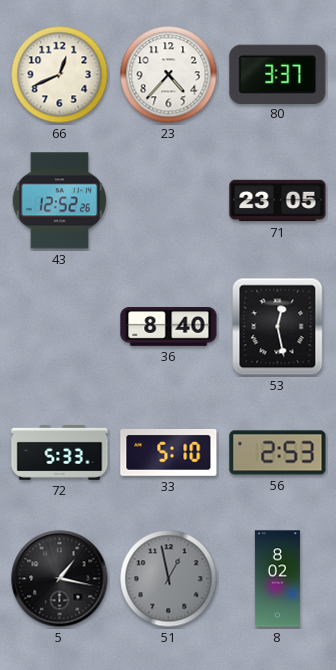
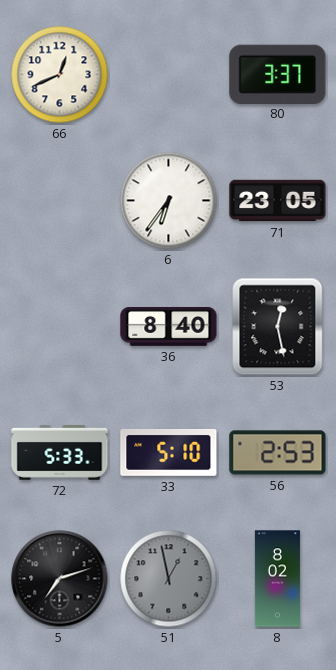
23: 4:37 -> none (169, 75)
43: 12:52 -> none (59, 201)
6: none -> 6:36 (169, 201)
5: 1:17 -> 7:12 (60, 579)
